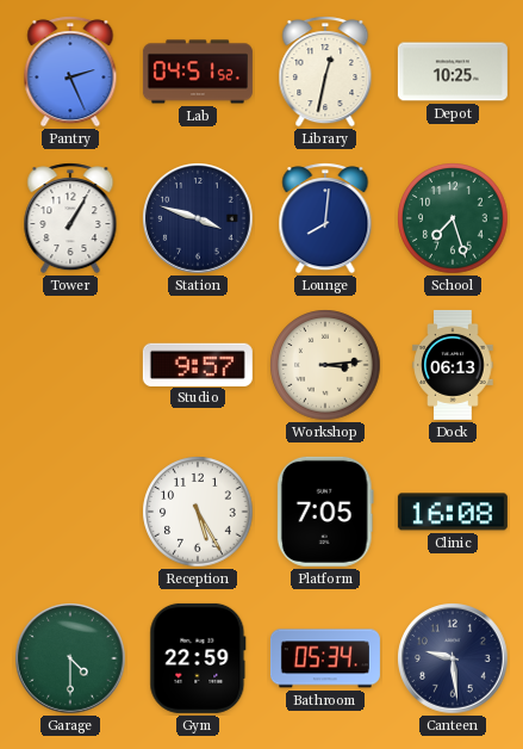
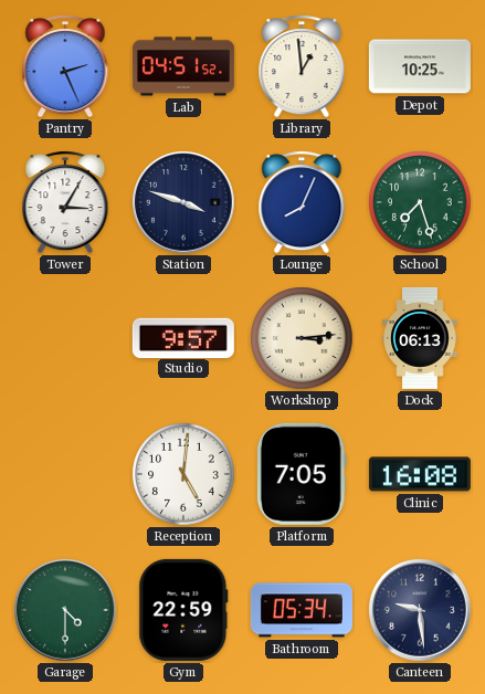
Library: 12:32 -> 12:59 (302, 66)
Tower: 1:05 -> 3:05 (65, 202)
Lounge: 8:01 -> 8:04 (302, 202)
Reception: 5:25 -> 5:01 (183, 474)
